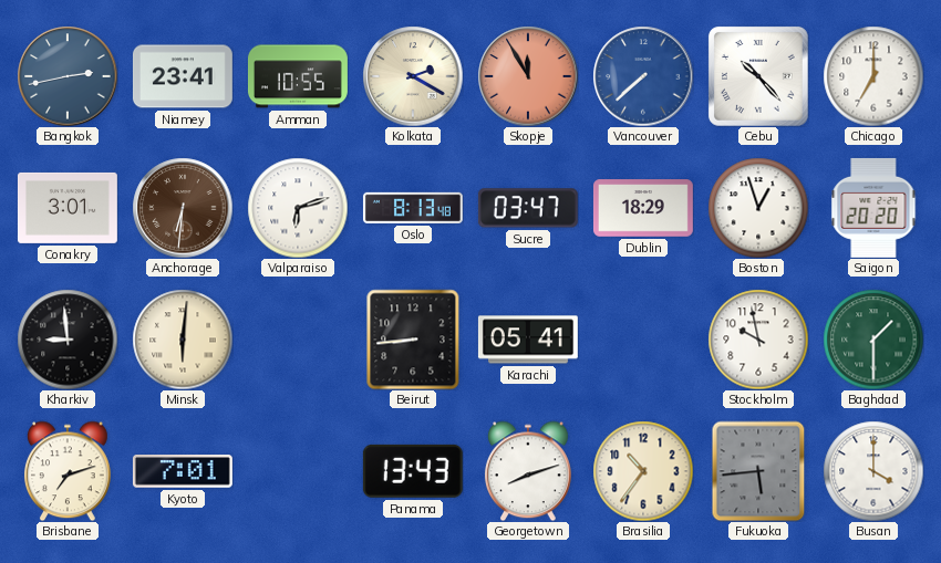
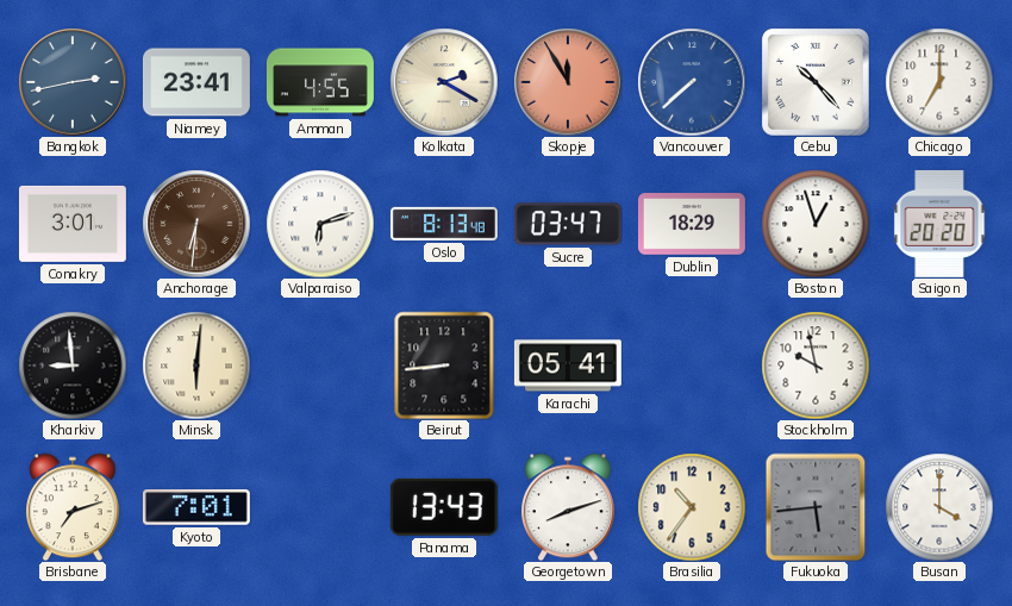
Amman: 10:55 -> 4:55 (320, 82)
Baghdad: 1:30 -> none (873, 340)
